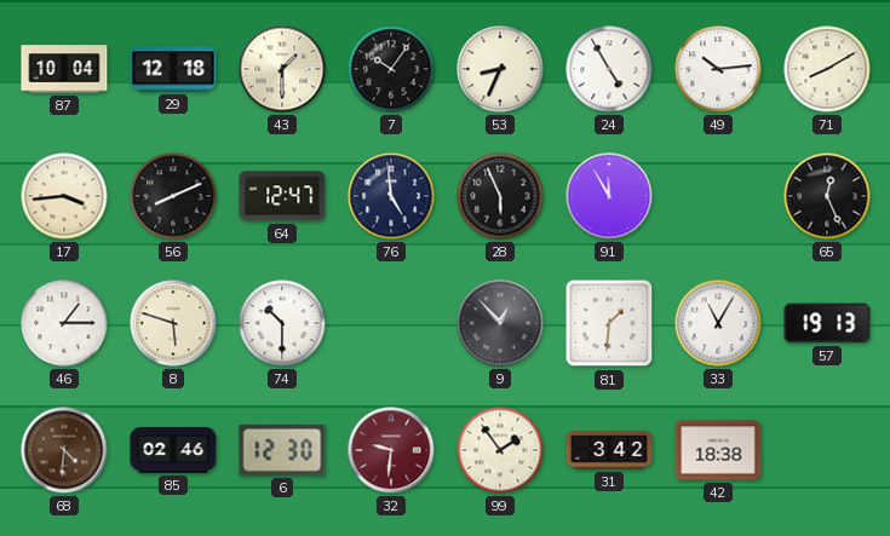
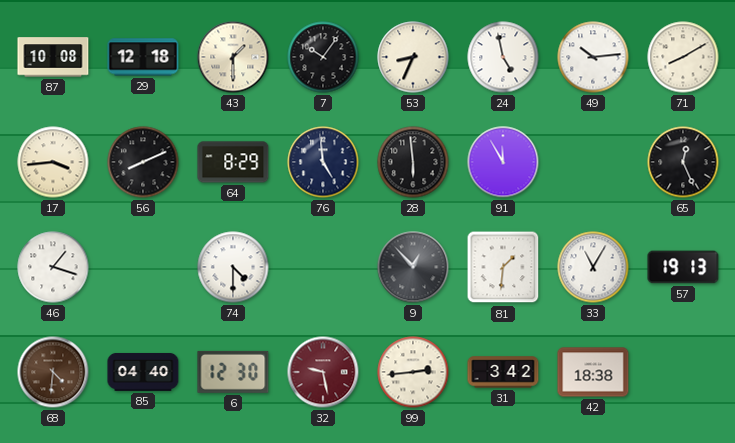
87: 10:04 -> 10:08 (53, 57)
24: 4:55 -> 4:58 (503, 57)
64: 12:47 -> 8:29 (233, 162)
28: 5:56 -> 5:59 (413, 162)
46: 1:15 -> 1:18 (53, 267)
8: 5:48 -> none (173, 323)
74: 10:30 -> 4:30 (233, 267)
85: 02:46 -> 04:40 (143, 372)
32: 9:31 -> 9:28 (323, 372)
99: 1:54 -> 2:44 (413, 372)
